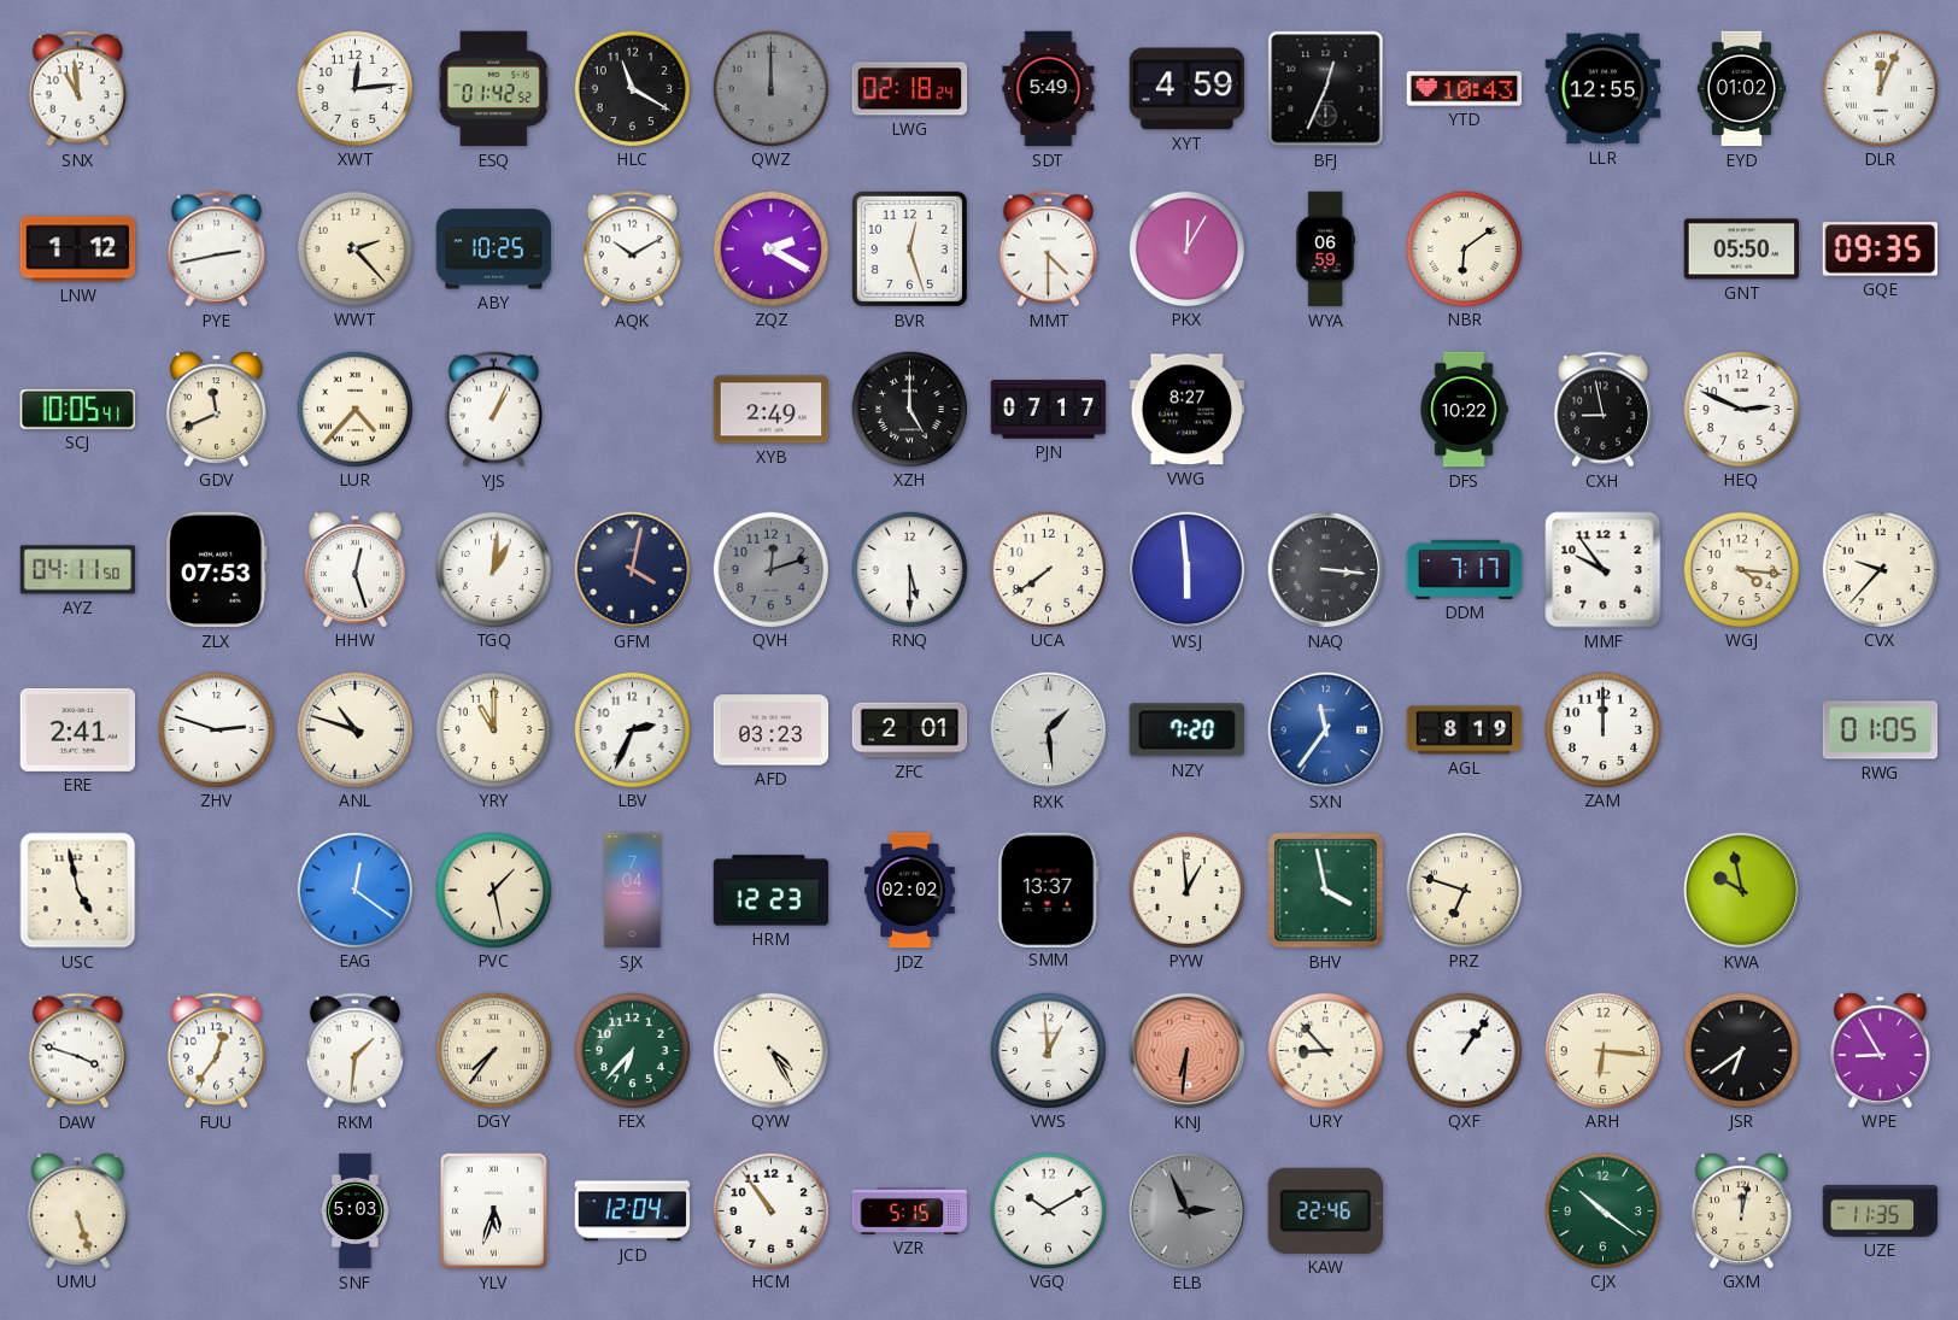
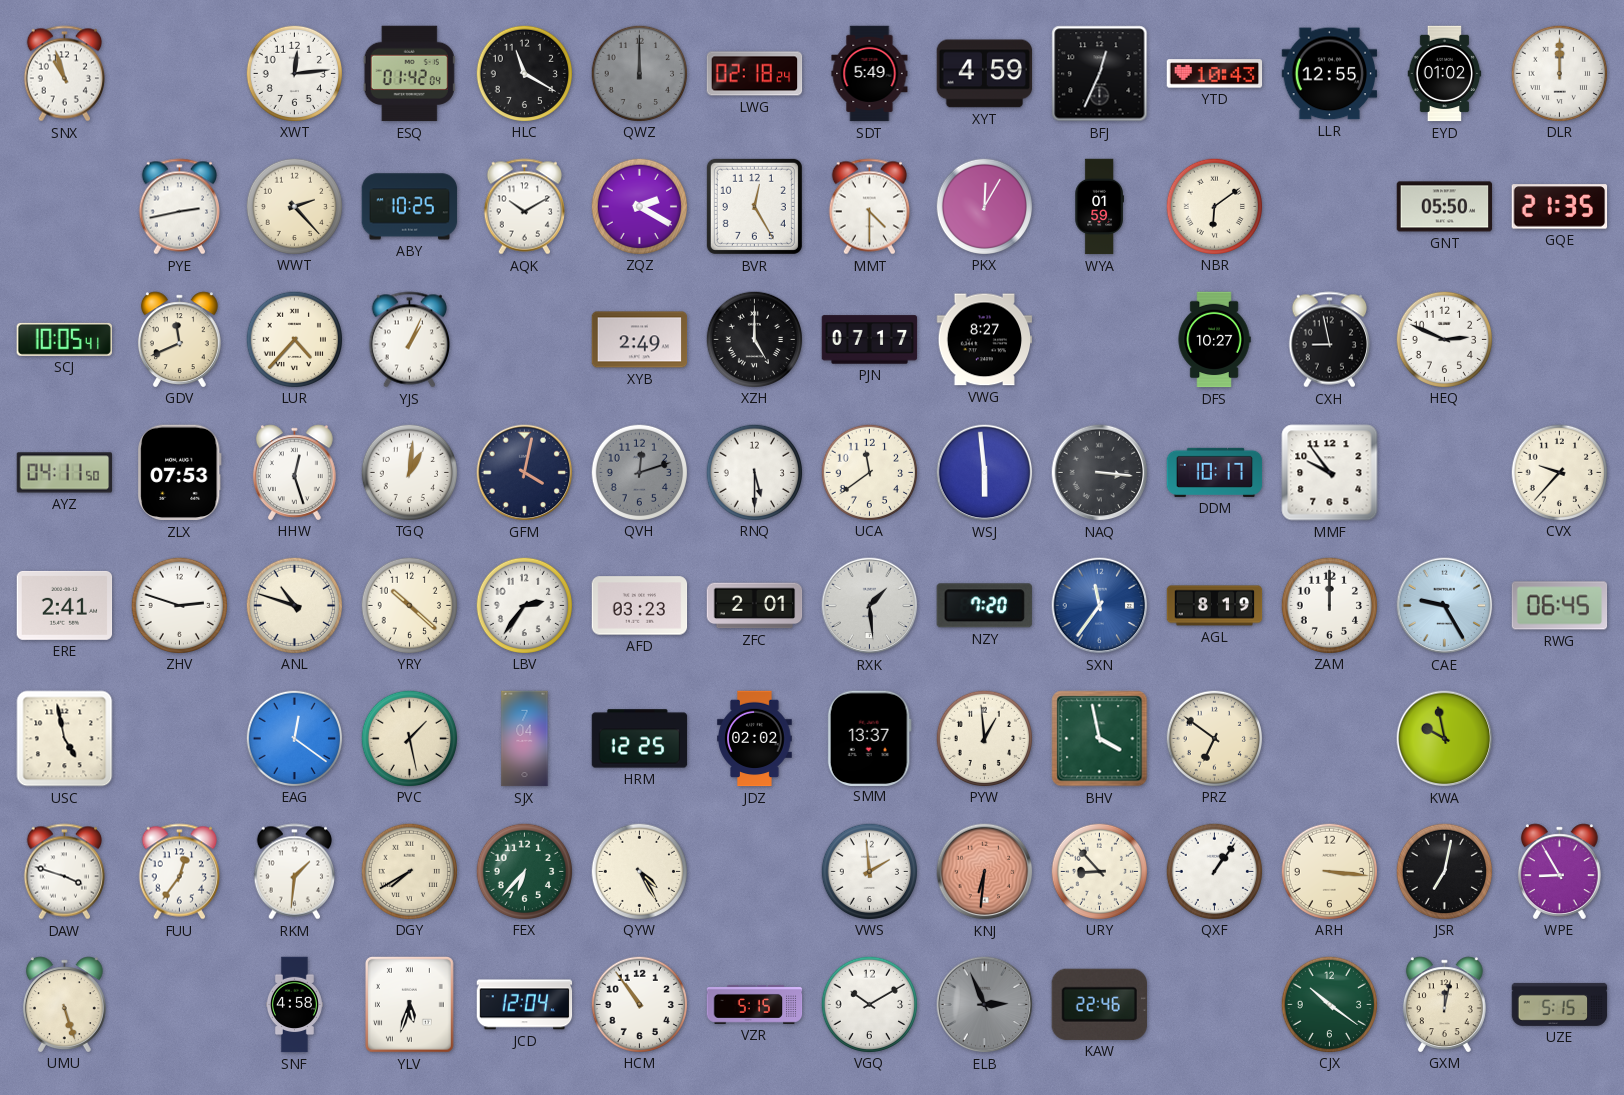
SNX: 10:59 -> 10:57 (64, 74)
ESQ: 01:42:52 -> 01:42:04 (409, 74)
DLR: 12:04 -> 12:00 (1559, 73)
LNW: 1:12 -> none (78, 250)
BVR: 12:27 -> 12:25 (754, 206)
WYA: 06:59 -> 01:59 (1099, 207)
GQE: 09:35 -> 21:35 (1560, 207)
DFS: 10:22 -> 10:27 (1214, 340)
UCA: 7:39 -> 11:39 (869, 472)
DDM: 7:17 -> 10:17 (1215, 472)
WGJ: 4:16 -> none (1741, 569)
YRY: 11:00 -> 10:22 (409, 605)
LBV: 2:34 -> 2:36 (524, 605)
CAE: none -> 9:25 (1445, 606)
RWG: 01:05 -> 06:45 (1560, 606)
HRM: 12:23 -> 12:25 (640, 739)
PRZ: 6:48 -> 6:51 (1214, 738)
DGY: 7:36 -> 7:40 (409, 871)
VWS: 12:59 -> 1:59 (869, 871)
ARH: 6:16 -> 3:16 (1329, 871)
JSR: 6:39 -> 7:02 (1444, 871)
SNF: 5:03 -> 4:58 (294, 1005)
UZE: 11:35 -> 5:15 (1560, 1004)
